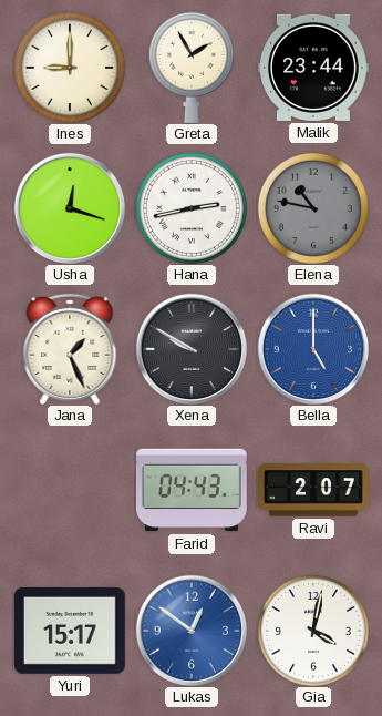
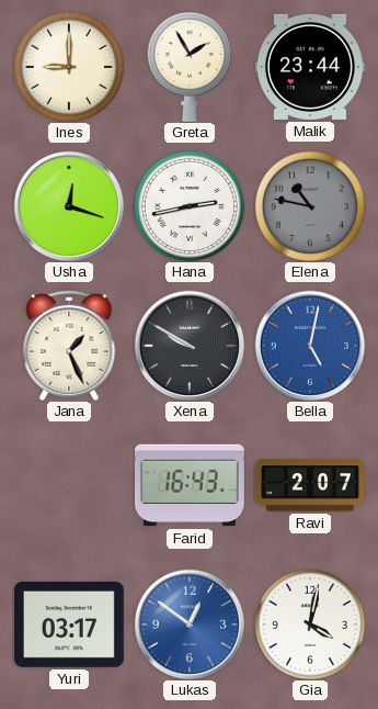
Bella: 5:00 -> 5:02 (310, 346)
Farid: 04:43 -> 16:43 (190, 485)
Yuri: 15:17 -> 03:17 (69, 624)
